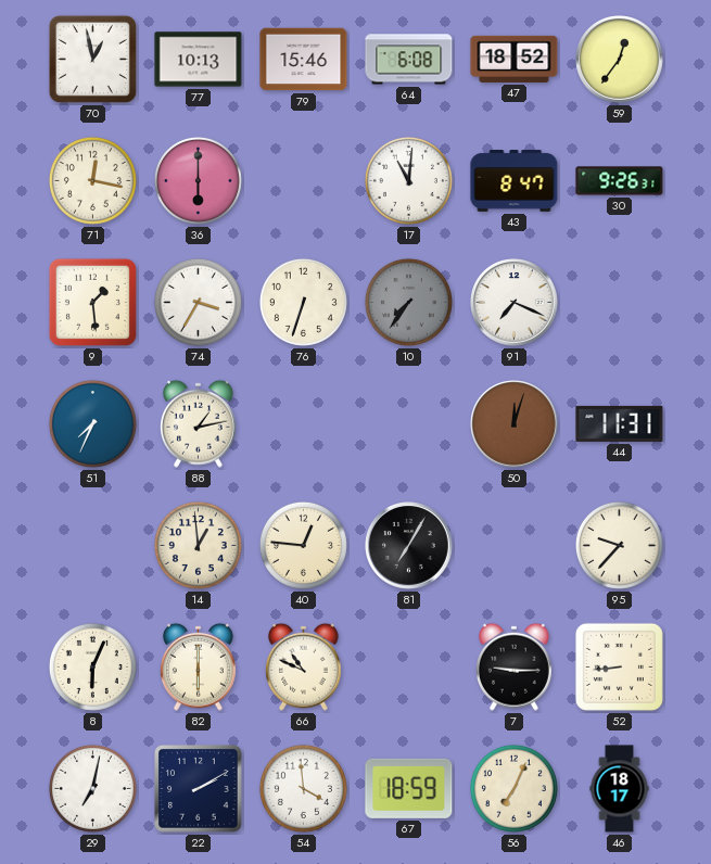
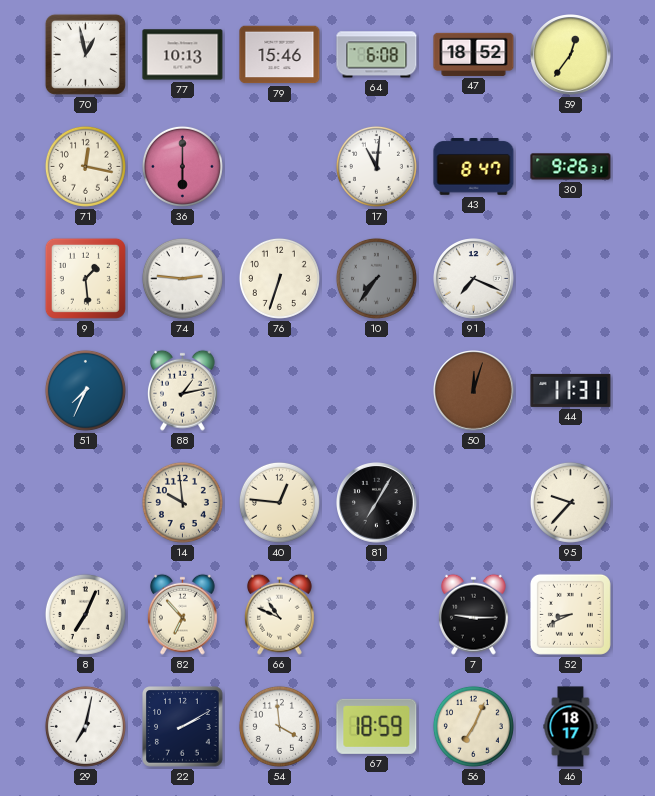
74: 3:35 -> 2:46 (182, 278)
14: 12:59 -> 9:59 (182, 502)
8: 6:04 -> 7:04 (85, 614)
82: 6:00 -> 6:53 (182, 614)
52: 8:44 -> 8:41 (570, 614)
